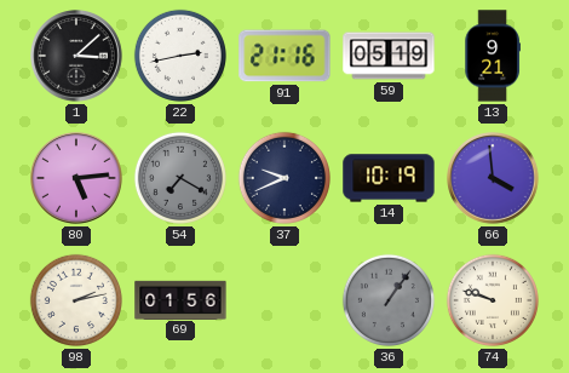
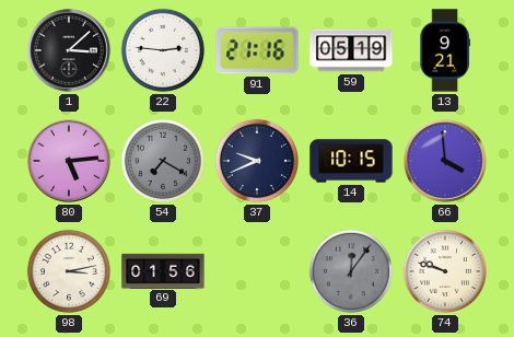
22: 2:43 -> 2:46 (163, 50)
14: 10:19 -> 10:15 (351, 161)
98: 2:13 -> 3:13 (69, 271)
36: 1:06 -> 12:06 (351, 271)
